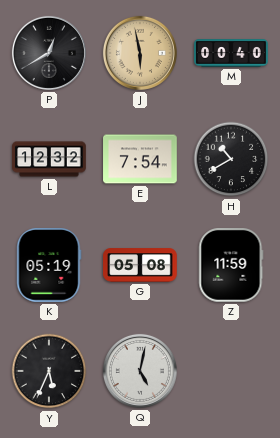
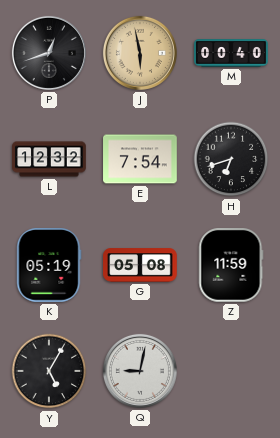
P: 12:40 -> 12:42 (49, 53)
H: 10:40 -> 6:42 (231, 159)
Y: 5:34 -> 5:05 (49, 371)
Q: 5:02 -> 9:02 (140, 371)
